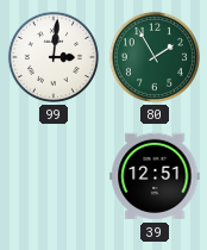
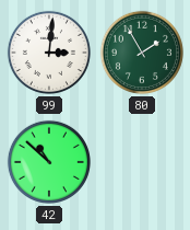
42: none -> 10:52 (49, 162)
39: 12:51 -> none (155, 176)
